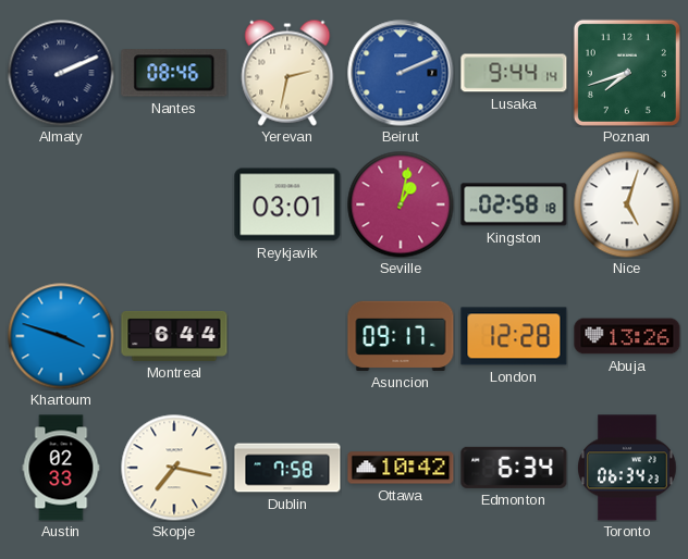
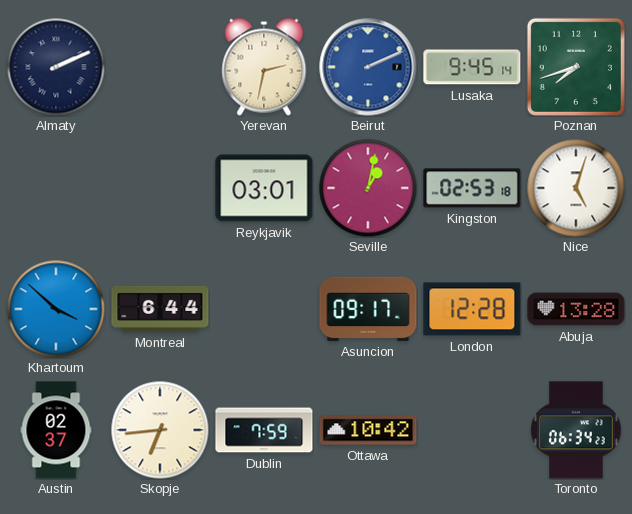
Nantes: 08:46 -> none (174, 73)
Lusaka: 9:44 -> 9:45 (472, 67)
Kingston: 02:58 -> 02:53 (472, 188)
Khartoum: 3:48 -> 3:52 (56, 309)
Abuja: 13:26 -> 13:28 (576, 309)
Austin: 02:33 -> 02:37 (56, 430)
Skopje: 7:17 -> 6:44 (160, 430)
Dublin: 7:58 -> 7:59 (264, 430)
Edmonton: 6:34 -> none (514, 468)
